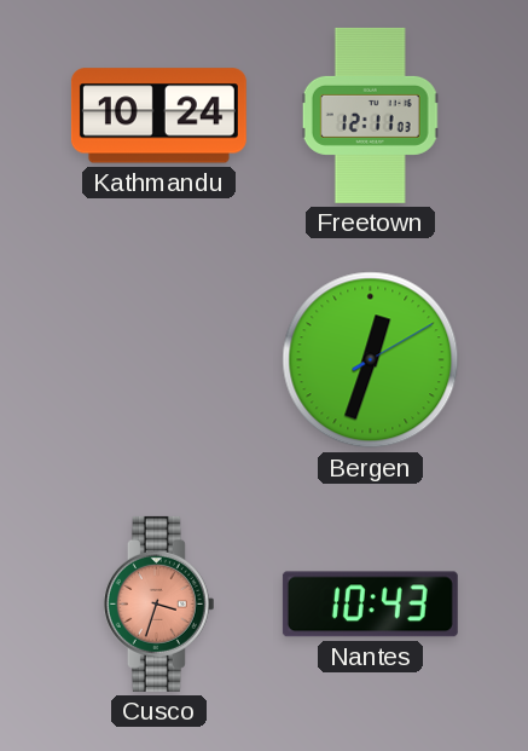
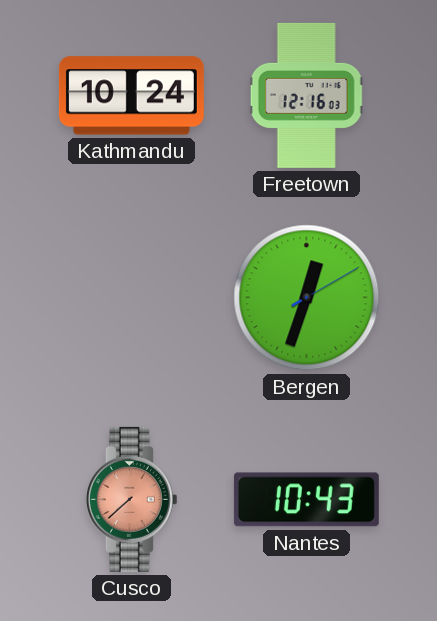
Freetown: 12:11 -> 12:16 (306, 95)
Cusco: 3:33 -> 7:38 (131, 499)
